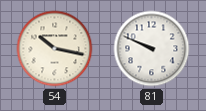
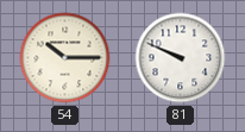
54: 10:17 -> 10:15 (65, 58)
